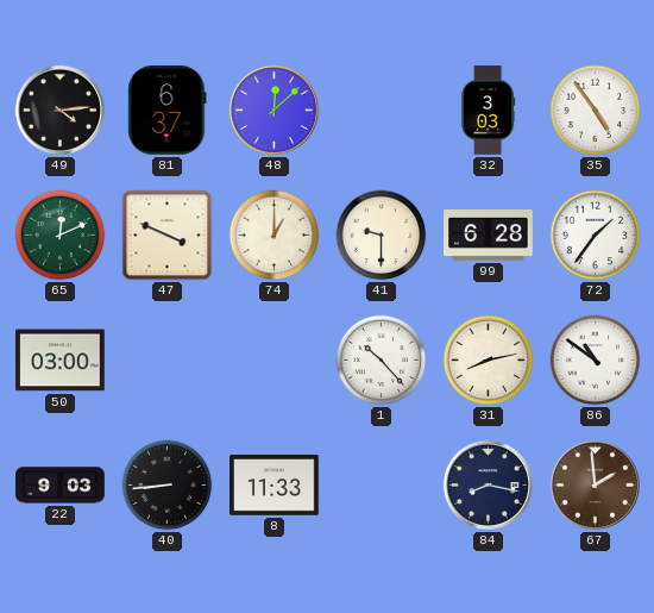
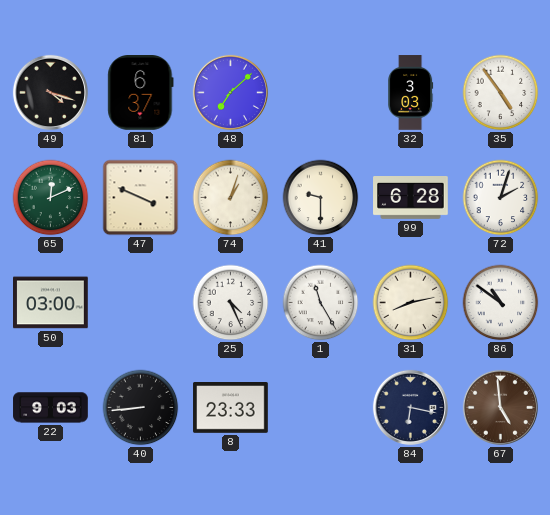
49: 4:14 -> 4:18 (50, 92)
48: 12:08 -> 7:08 (230, 92)
74: 1:00 -> 1:03 (231, 198)
72: 1:36 -> 2:03 (501, 198)
25: none -> 4:26 (231, 303)
1: 10:23 -> 11:25 (321, 303)
8: 11:33 -> 23:33 (231, 408)
84: 8:17 -> 6:17 (410, 407)
67: 1:59 -> 4:59 (500, 407)
